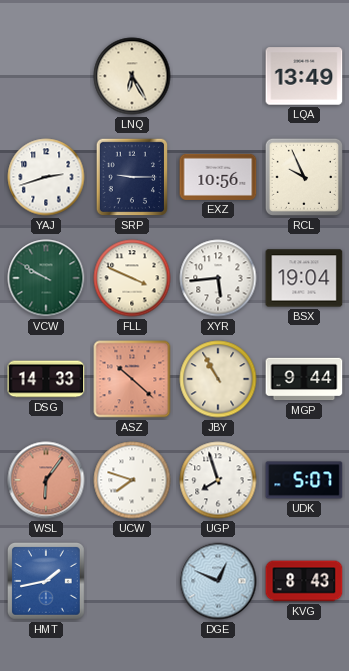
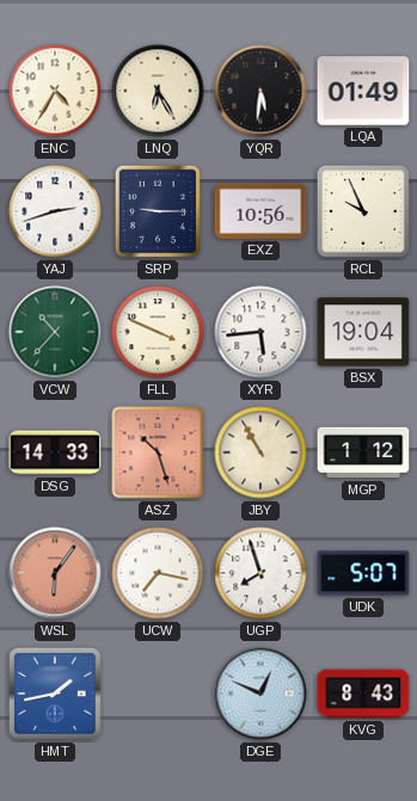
ENC: none -> 4:35 (55, 91)
YQR: none -> 5:31 (260, 91)
LQA: 13:49 -> 01:49 (363, 91)
VCW: 9:50 -> 10:37 (55, 332)
ASZ: 10:22 -> 10:27 (158, 452)
MGP: 9:44 -> 1:12 (363, 452)
UCW: 7:48 -> 7:17 (158, 573)
